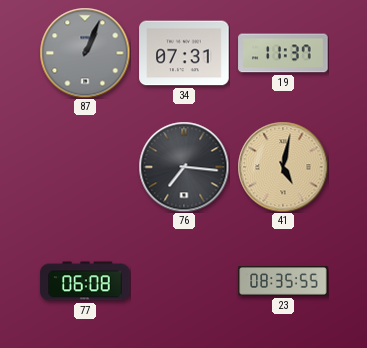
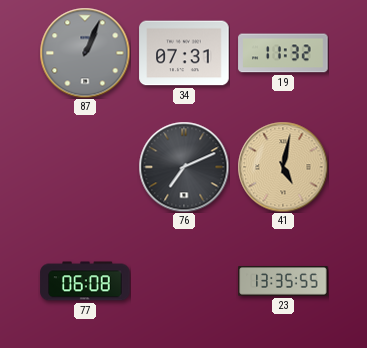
19: 11:37 -> 11:32 (283, 53)
76: 7:16 -> 7:11 (184, 167)
23: 08:35 -> 13:35 (283, 282)
